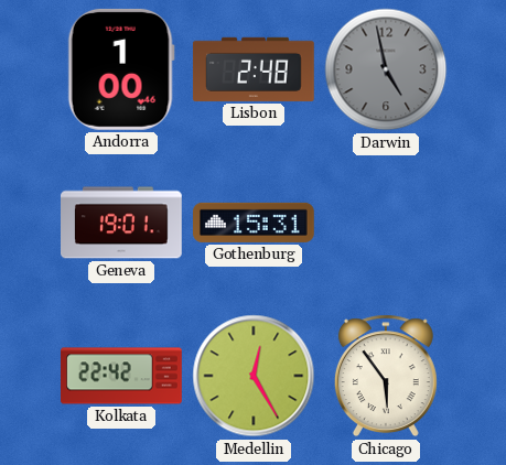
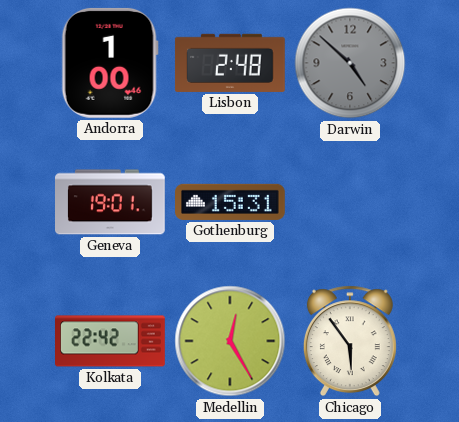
Darwin: 4:58 -> 4:52 (350, 63)
